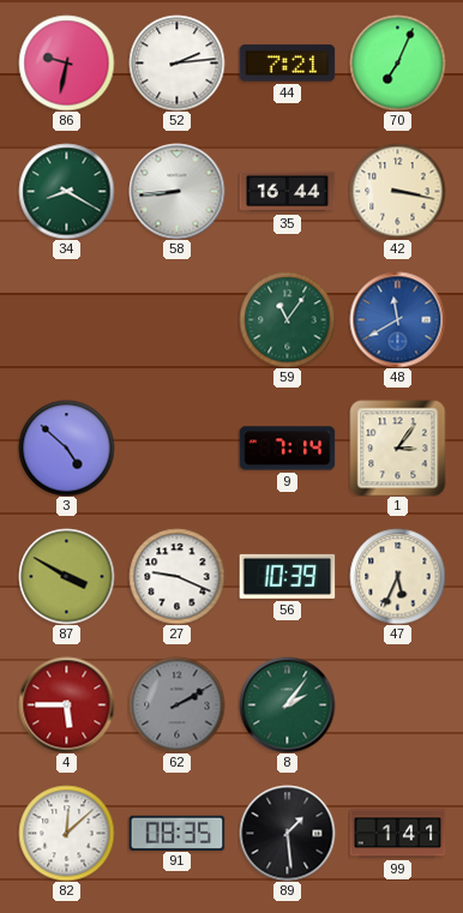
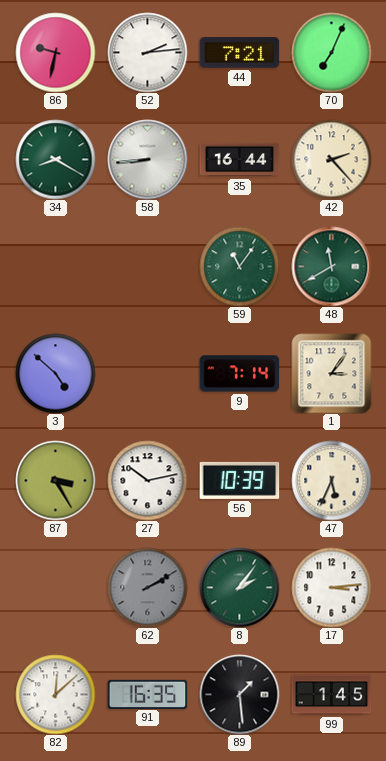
42: 3:17 -> 2:23 (331, 159)
48 dial: blue -> green (331, 266)
87: 3:50 -> 3:25 (55, 480)
27: 9:19 -> 10:13 (147, 480)
4: 5:45 -> none (66, 704)
17: none -> 3:14 (331, 587)
91: 08:35 -> 16:35 (147, 694)
99: 1:41 -> 1:45 (331, 695)
